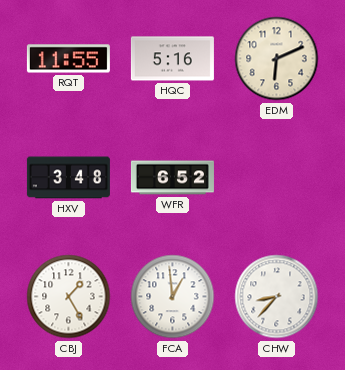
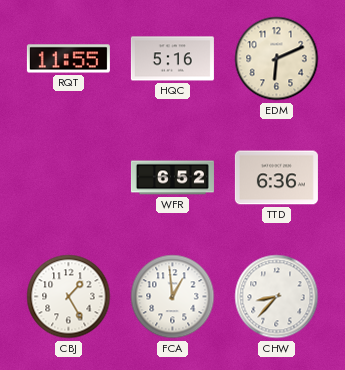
HXV: 3:48 -> none (68, 178)
TTD: none -> 6:36 (276, 178)
